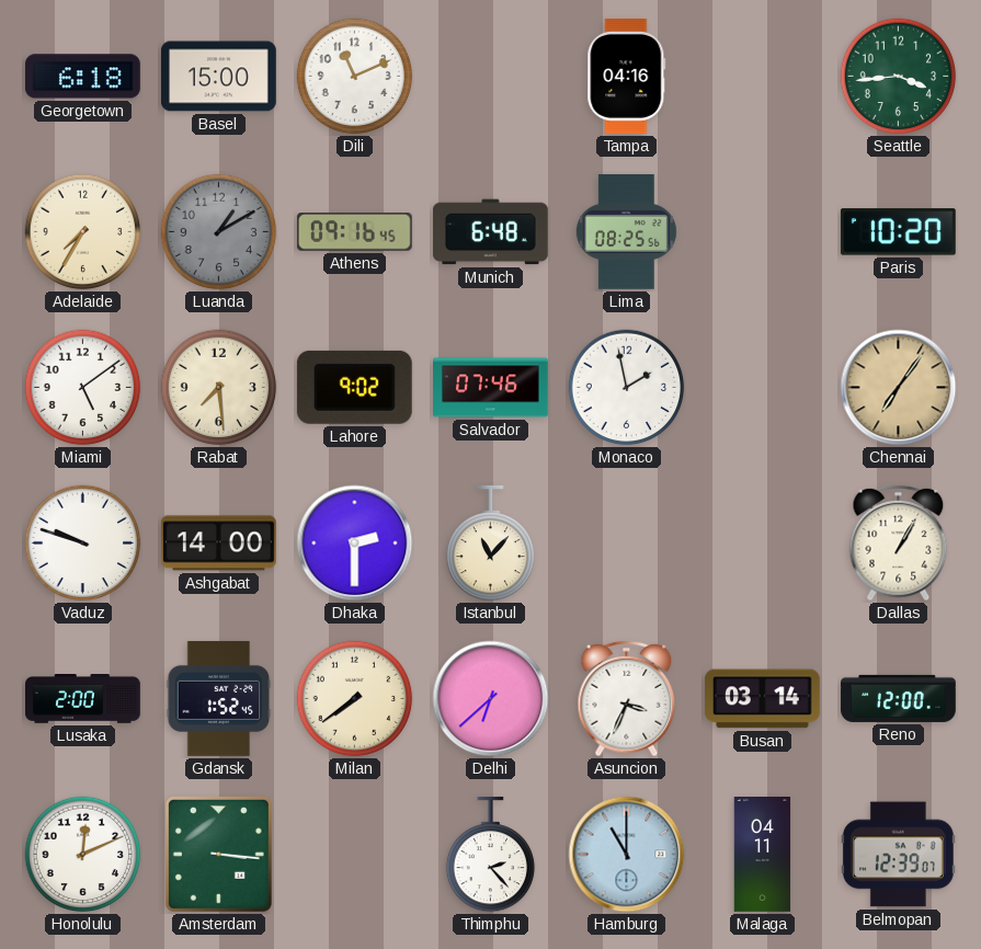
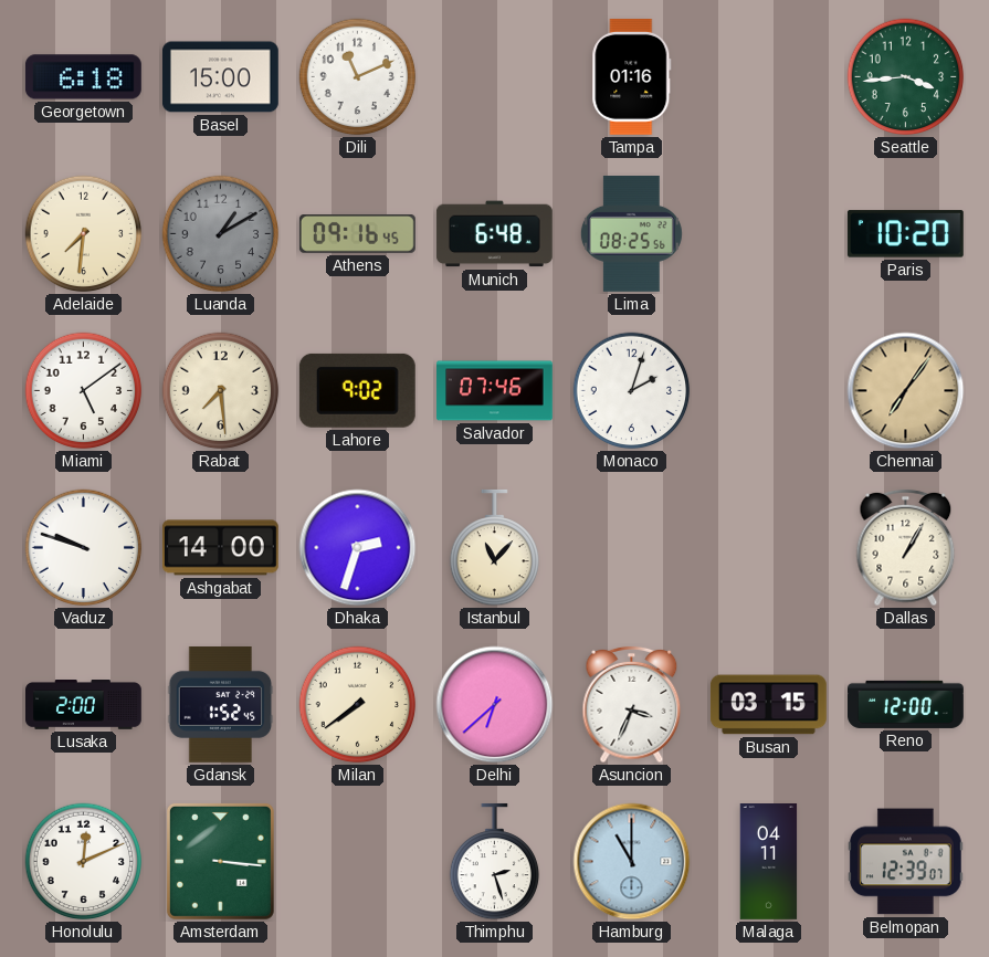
Tampa: 04:16 -> 01:16 (632, 76)
Adelaide: 7:35 -> 7:31 (84, 234)
Monaco: 1:58 -> 2:03 (632, 391)
Dhaka: 2:30 -> 2:33 (358, 548)
Busan: 03:14 -> 03:15 (768, 705)
Thimphu: 2:23 -> 2:27 (495, 862)
